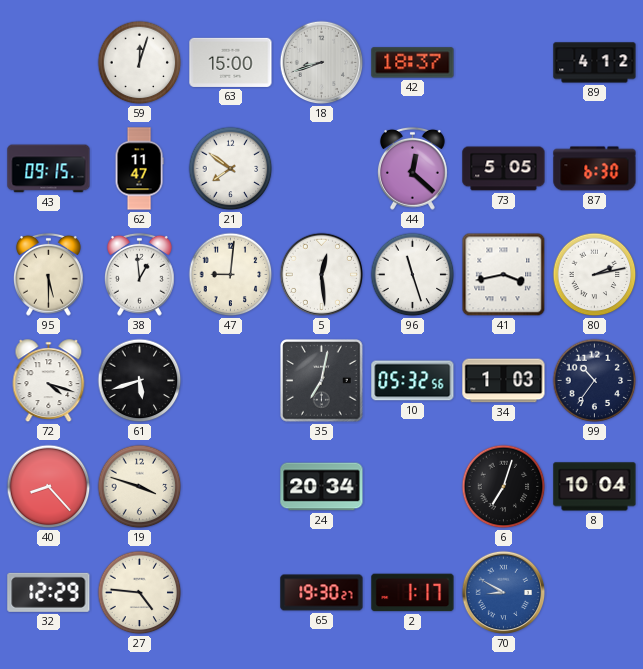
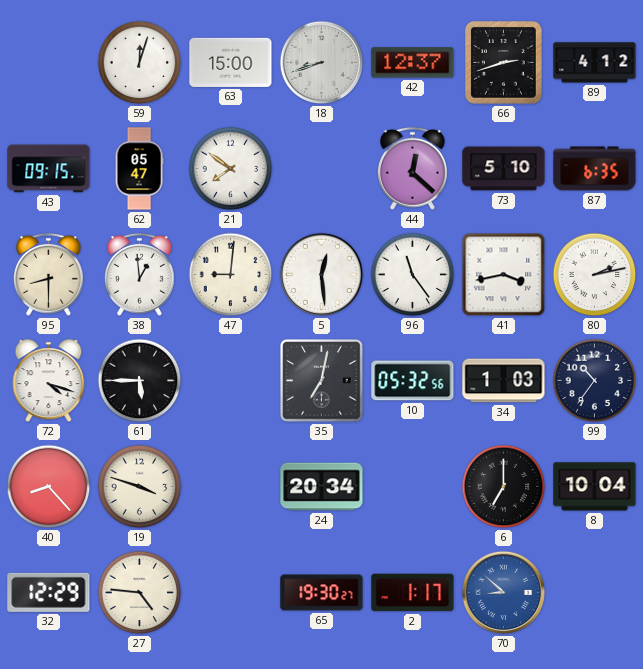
42: 18:37 -> 12:37 (413, 63)
66: none -> 2:42 (504, 63)
62: 11:47 -> 05:47 (139, 169)
73: 5:05 -> 5:10 (504, 169)
87: 6:30 -> 6:35 (595, 169)
95: 5:30 -> 8:30 (48, 274)
96: 11:27 -> 11:24 (413, 275)
61: 5:42 -> 5:45 (140, 381)
6: 7:03 -> 7:00 (504, 487)
70: 8:50 -> 8:52 (504, 593)
